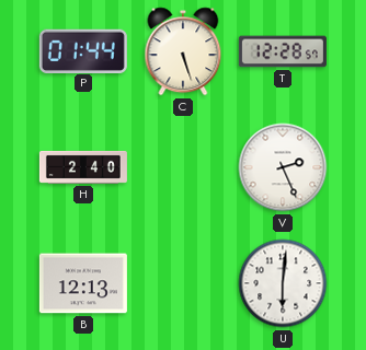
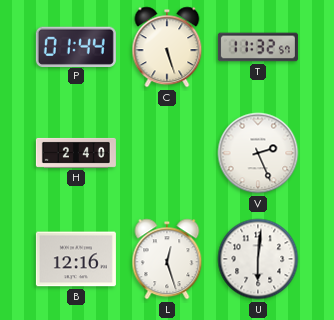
T: 12:28 -> 11:32 (258, 47)
B: 12:13 -> 12:16 (76, 259)
L: none -> 12:27 (167, 259)
